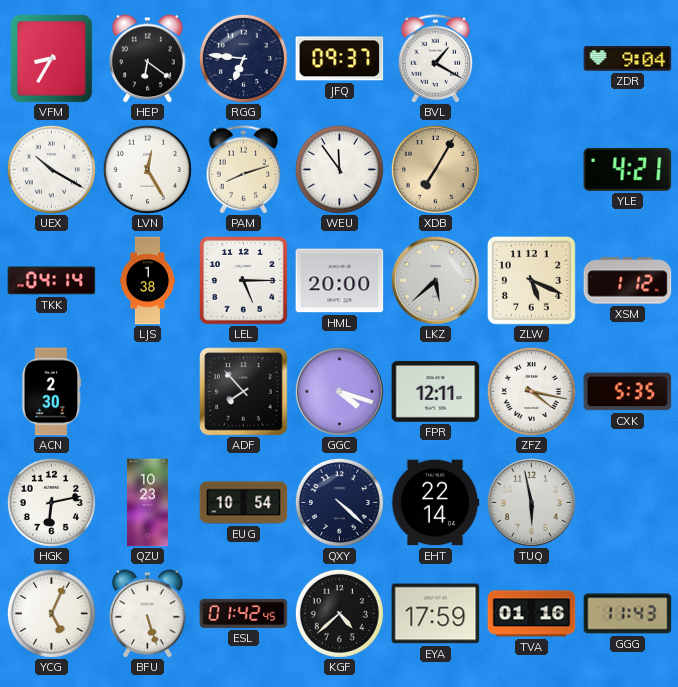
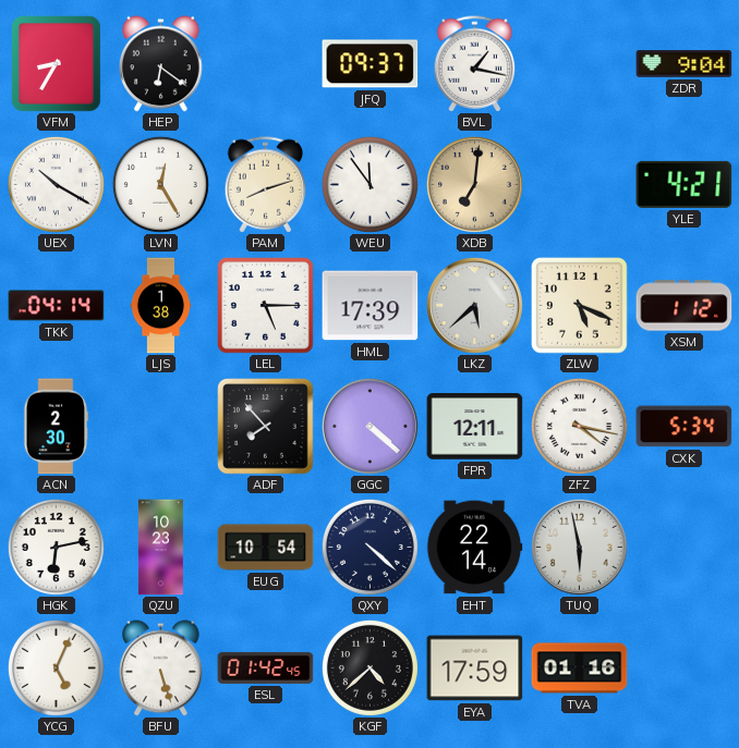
RGG: 6:46 -> none (243, 58)
BVL: 1:20 -> 1:17 (475, 64)
XDB: 7:05 -> 7:01 (474, 184)
HML: 20:00 -> 17:39 (371, 306)
GGC: 4:18 -> 4:22 (370, 426)
CXK: 5:35 -> 5:34 (685, 427)
GGG: 11:43 -> none (628, 614)
